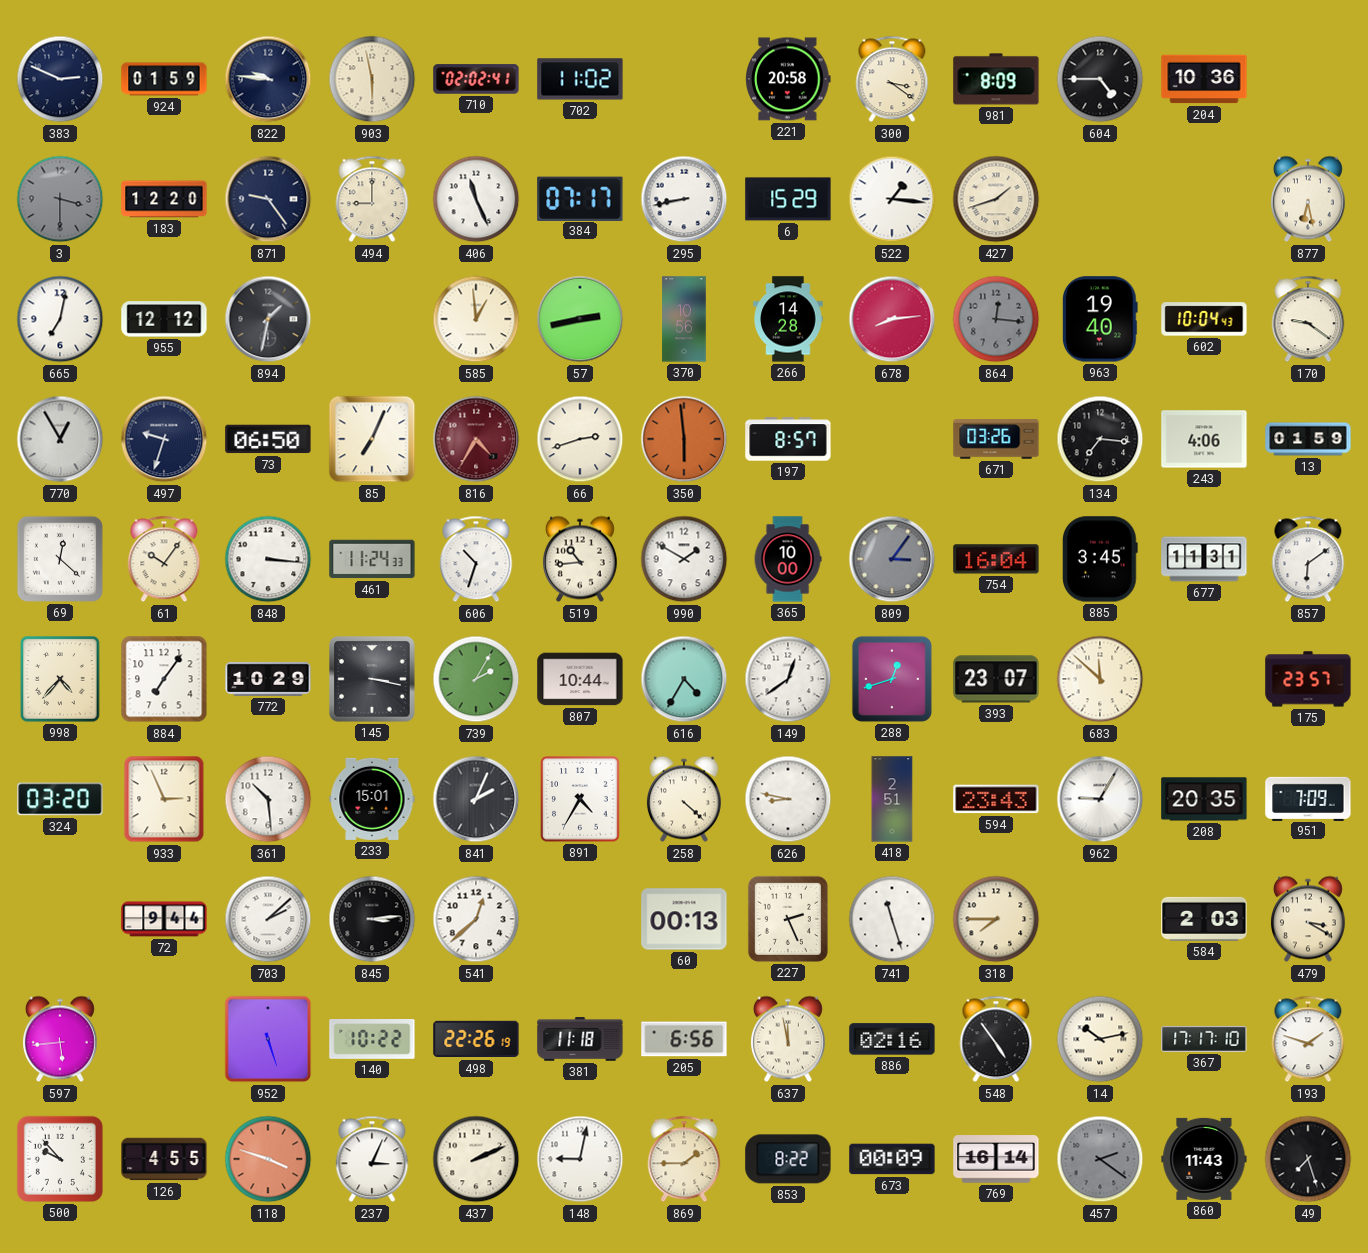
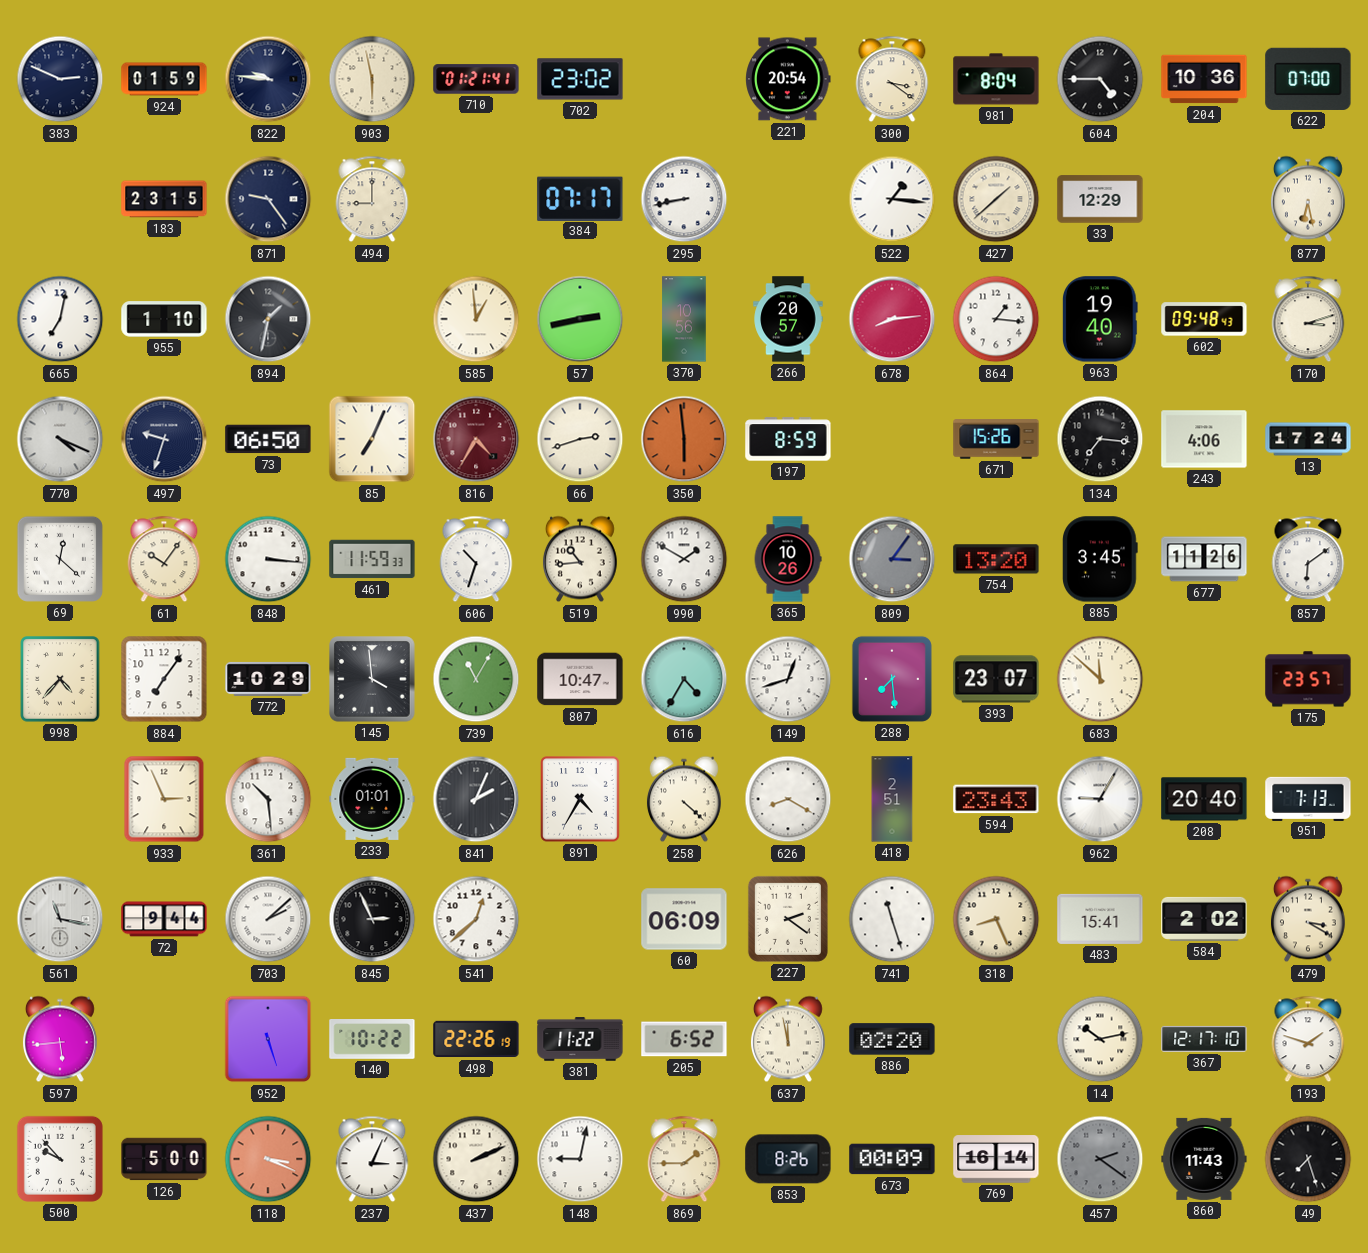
710: 02:02 -> 01:21 (476, 79)
702: 11:02 -> 23:02 (580, 79)
221: 20:58 -> 20:54 (788, 79)
981: 8:09 -> 8:04 (996, 79)
622: none -> 07:00 (1308, 79)
3: 3:30 -> none (60, 199)
183: 12:20 -> 23:15 (164, 199)
406: 11:26 -> none (476, 199)
6: 15:29 -> none (788, 199)
427: 1:42 -> 1:38 (996, 199)
33: none -> 12:29 (1100, 199)
955: 12:12 -> 1:10 (164, 319)
266: 14:28 -> 20:57 (788, 319)
864: 12:16 -> 1:16 (996, 319)
864 dial: grey -> white (996, 319)
602: 10:04 -> 09:48 (1204, 319)
170: 9:21 -> 3:12 (1308, 319)
770: 12:55 -> 4:19 (60, 439)
197: 8:57 -> 8:59 (788, 439)
671: 03:26 -> 15:26 (996, 439)
13: 01:59 -> 17:24 (1308, 439)
461: 11:24 -> 11:59 (372, 559)
365: 10:00 -> 10:26 (788, 559)
754: 16:04 -> 13:20 (996, 559)
677: 11:31 -> 11:26 (1204, 559)
145: 3:17 -> 3:59 (372, 679)
739: 2:05 -> 11:05 (476, 679)
807: 10:44 -> 10:47 (580, 679)
149: 12:39 -> 12:42 (788, 679)
288: 12:42 -> 7:29 (892, 679)
324: 03:20 -> none (60, 799)
233: 15:01 -> 01:01 (372, 799)
626: 8:47 -> 8:20 (788, 799)
208: 20:35 -> 20:40 (1204, 799)
951: 7:09 -> 7:13 (1308, 798)
561: none -> 11:17 (60, 919)
845: 3:14 -> 2:56 (372, 919)
60: 00:13 -> 06:09 (684, 919)
227: 2:26 -> 2:21 (788, 919)
318: 7:45 -> 8:26 (996, 919)
483: none -> 15:41 (1100, 919)
584: 2:03 -> 2:02 (1204, 919)
381: 11:18 -> 11:22 (580, 1039)
205: 6:56 -> 6:52 (684, 1039)
886: 02:16 -> 02:20 (892, 1039)
548: 4:54 -> none (996, 1039)
367: 17:17 -> 12:17 (1204, 1039)
126: 4:55 -> 5:00 (164, 1159)
118: 3:48 -> 3:19 (268, 1159)
853: 8:22 -> 8:26 (788, 1159)
